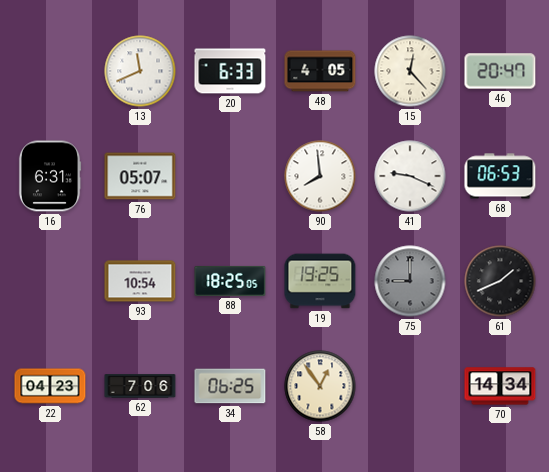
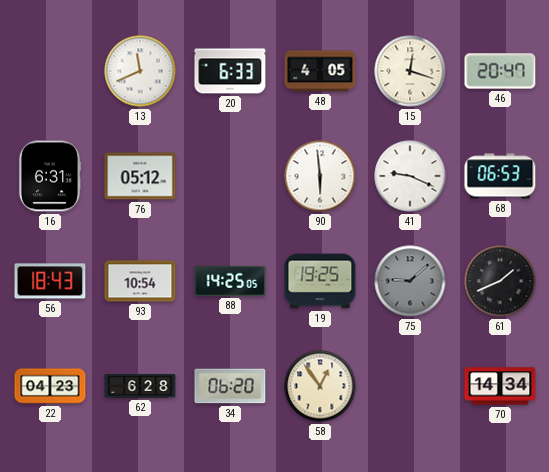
15: 12:23 -> 12:18 (410, 71)
76: 05:07 -> 05:12 (140, 176)
90: 7:59 -> 5:59 (320, 176)
56: none -> 18:43 (50, 281)
88: 18:25 -> 14:25 (230, 281)
75: 9:00 -> 9:08 (410, 281)
62: 7:06 -> 6:28 (140, 386)
34: 06:25 -> 06:20 (230, 386)
